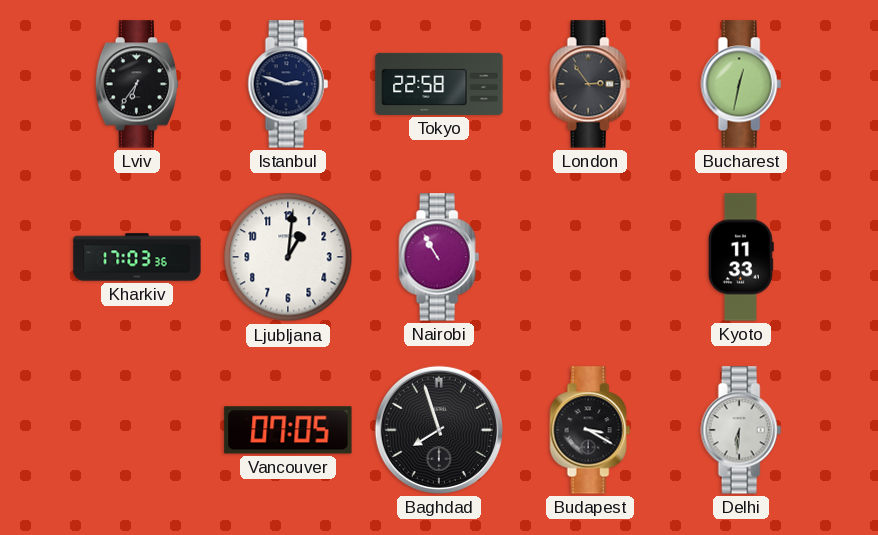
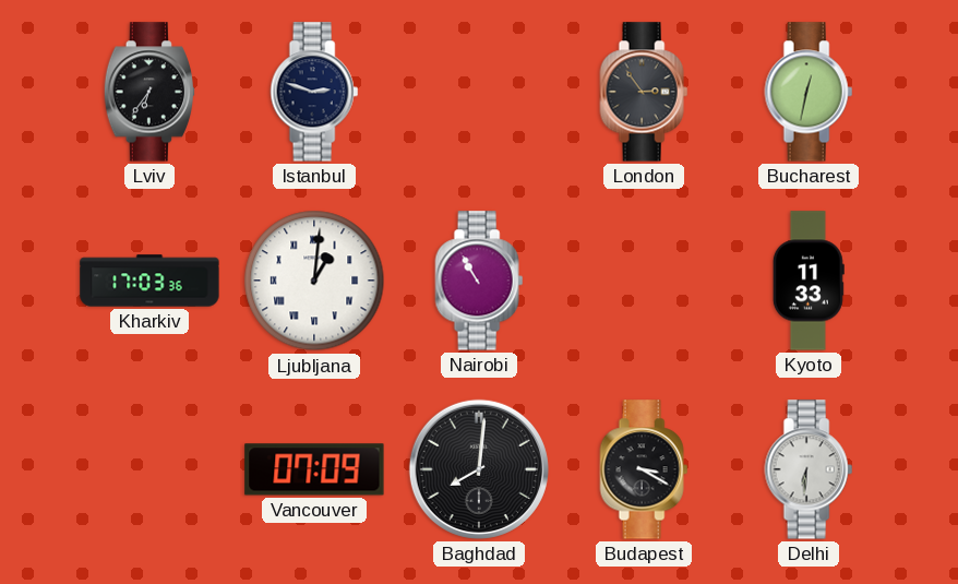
Tokyo: 22:58 -> none (439, 84)
Ljubljana numerals: Arabic -> Roman (314, 281)
Vancouver: 07:05 -> 07:09 (314, 469)
Baghdad: 7:57 -> 8:01 (479, 469)
